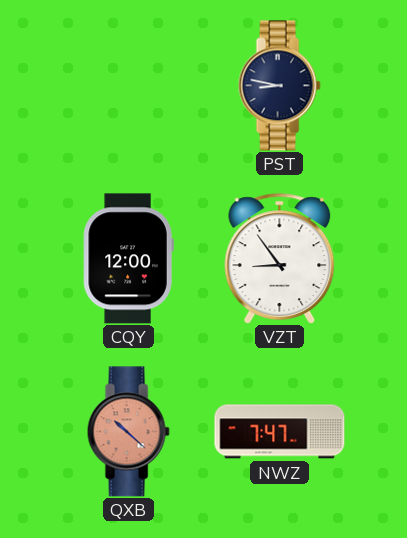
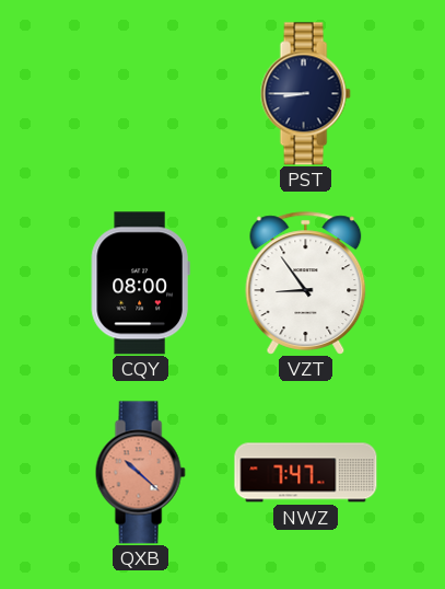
PST: 8:47 -> 8:45 (305, 94)
CQY: 12:00 -> 08:00 (140, 284)
